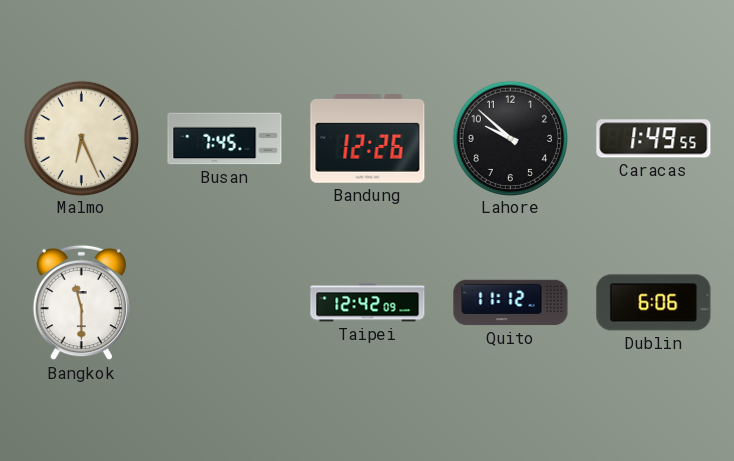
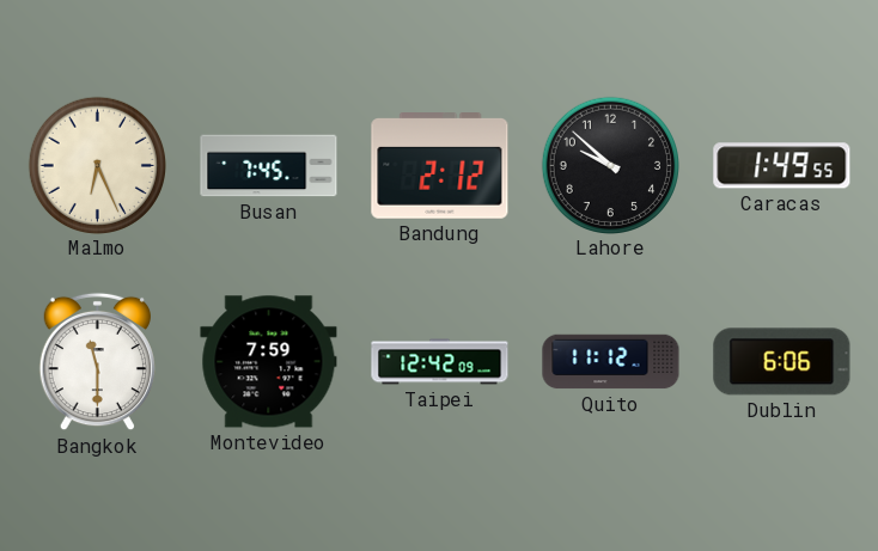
Bandung: 12:26 -> 2:12 (440, 166)
Montevideo: none -> 7:59 (269, 362)
